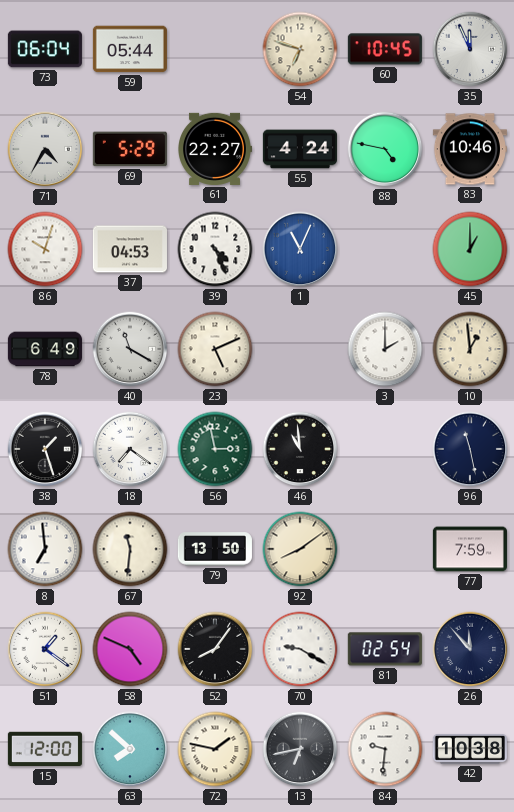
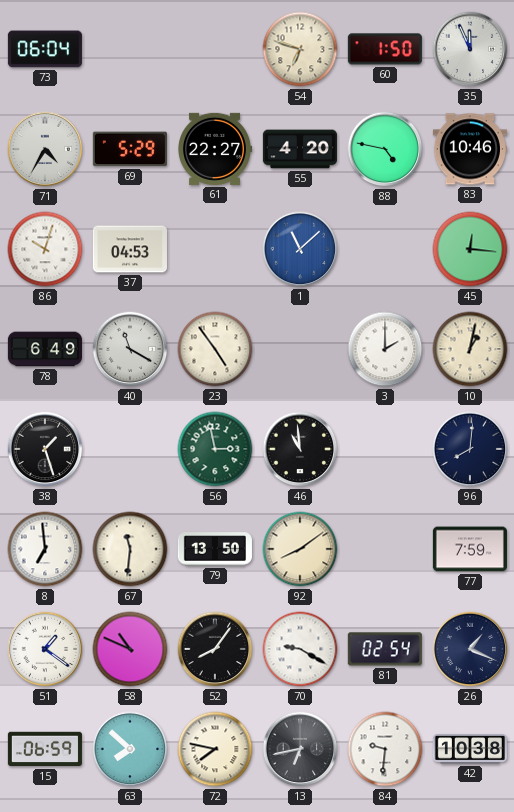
59: 05:44 -> none (130, 49)
60: 10:45 -> 1:50 (385, 49)
55: 4:24 -> 4:20 (300, 149)
39: 4:26 -> none (215, 249)
1: 11:04 -> 11:08 (300, 249)
45: 1:00 -> 12:16 (470, 249)
23: 5:11 -> 4:54 (215, 349)
10: 12:59 -> 1:02 (470, 349)
18: 7:21 -> none (130, 449)
96: 11:28 -> 8:01 (470, 449)
58: 4:49 -> 10:49 (130, 649)
26: 11:53 -> 1:19 (470, 649)
15: 12:00 -> 06:59 (45, 749)
72: 1:47 -> 7:47 (215, 749)
